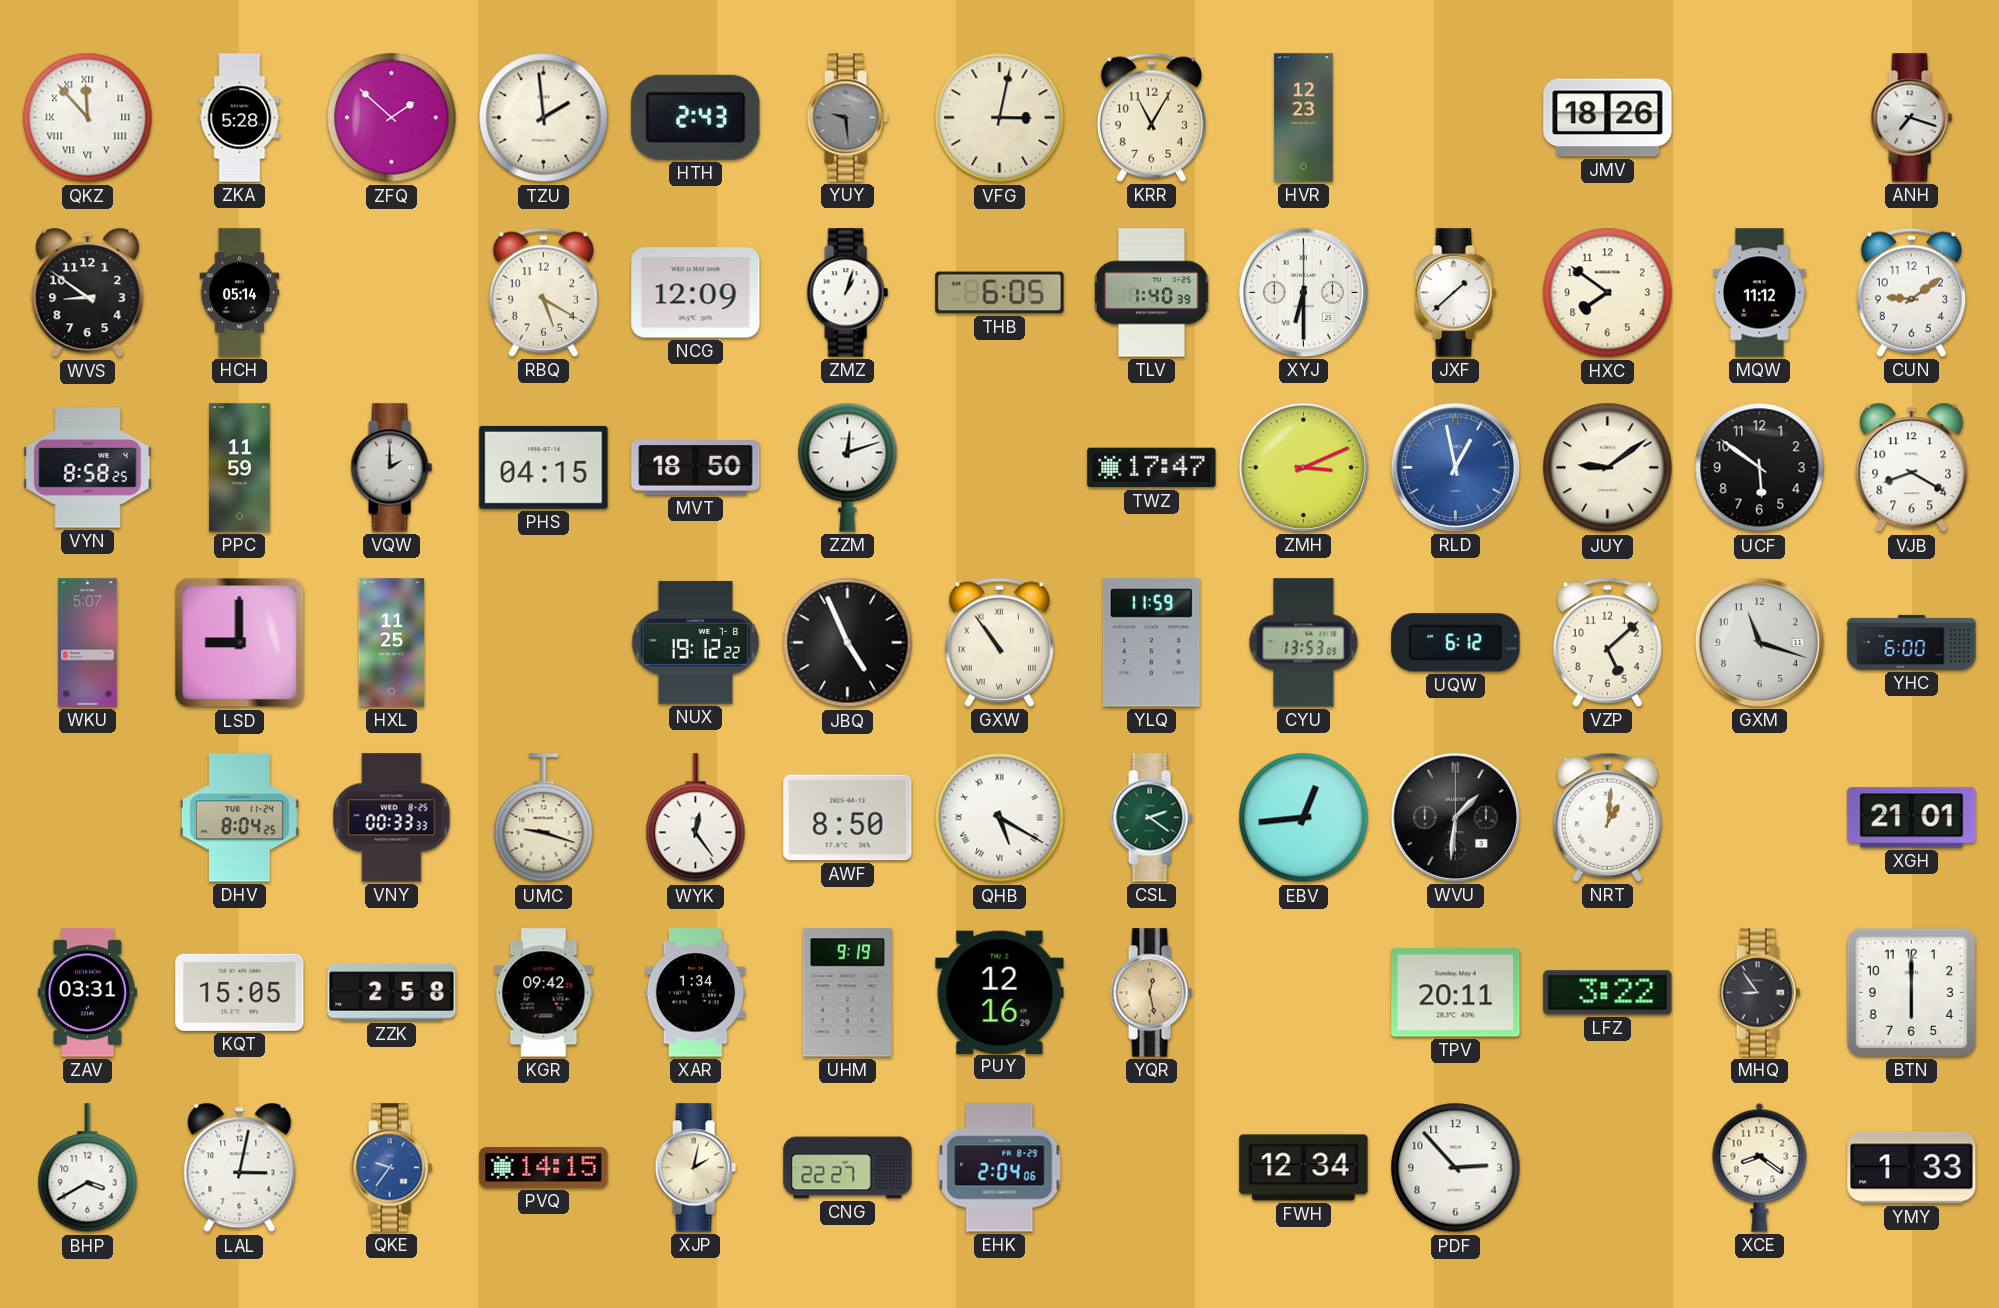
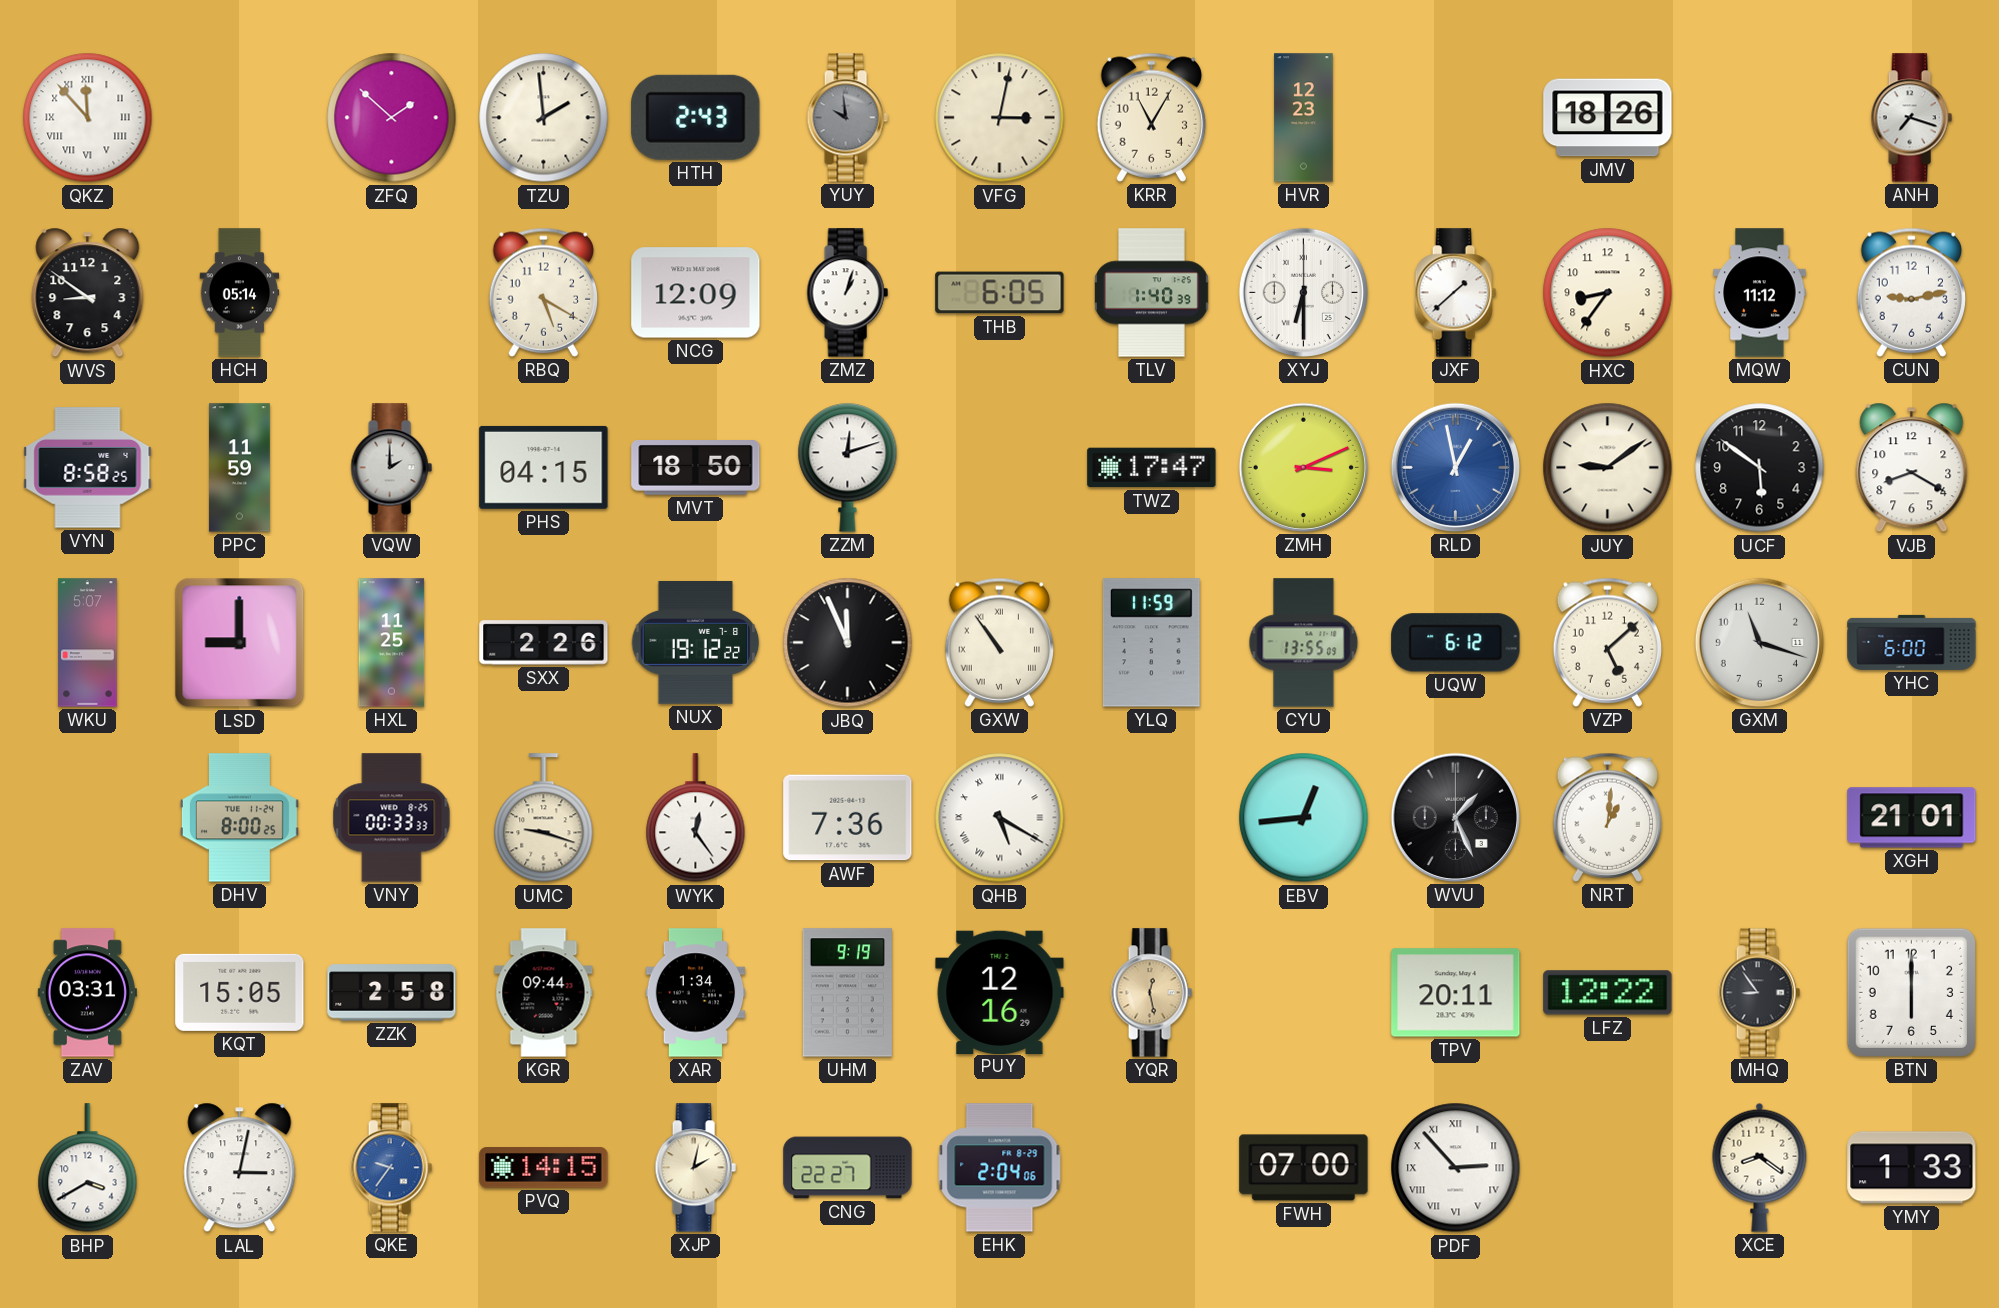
ZKA: 5:28 -> none (240, 118)
YUY: 9:29 -> 9:59 (847, 118)
HXC: 7:51 -> 8:36 (1608, 293)
CUN: 9:09 -> 9:13 (1911, 292)
SXX: none -> 2:26 (544, 643)
JBQ: 4:56 -> 11:56 (848, 643)
CYU: 13:53 -> 13:55 (1304, 643)
DHV: 8:04 -> 8:00 (239, 818)
AWF: 8:50 -> 7:36 (848, 818)
CSL: 2:21 -> none (1151, 818)
WVU: 1:31 -> 1:26 (1455, 817)
KGR: 09:42 -> 09:44 (544, 993)
LFZ: 3:22 -> 12:22 (1608, 993)
FWH: 12:34 -> 07:00 (1304, 1168)
PDF numerals: Arabic -> Roman (1456, 1168)
